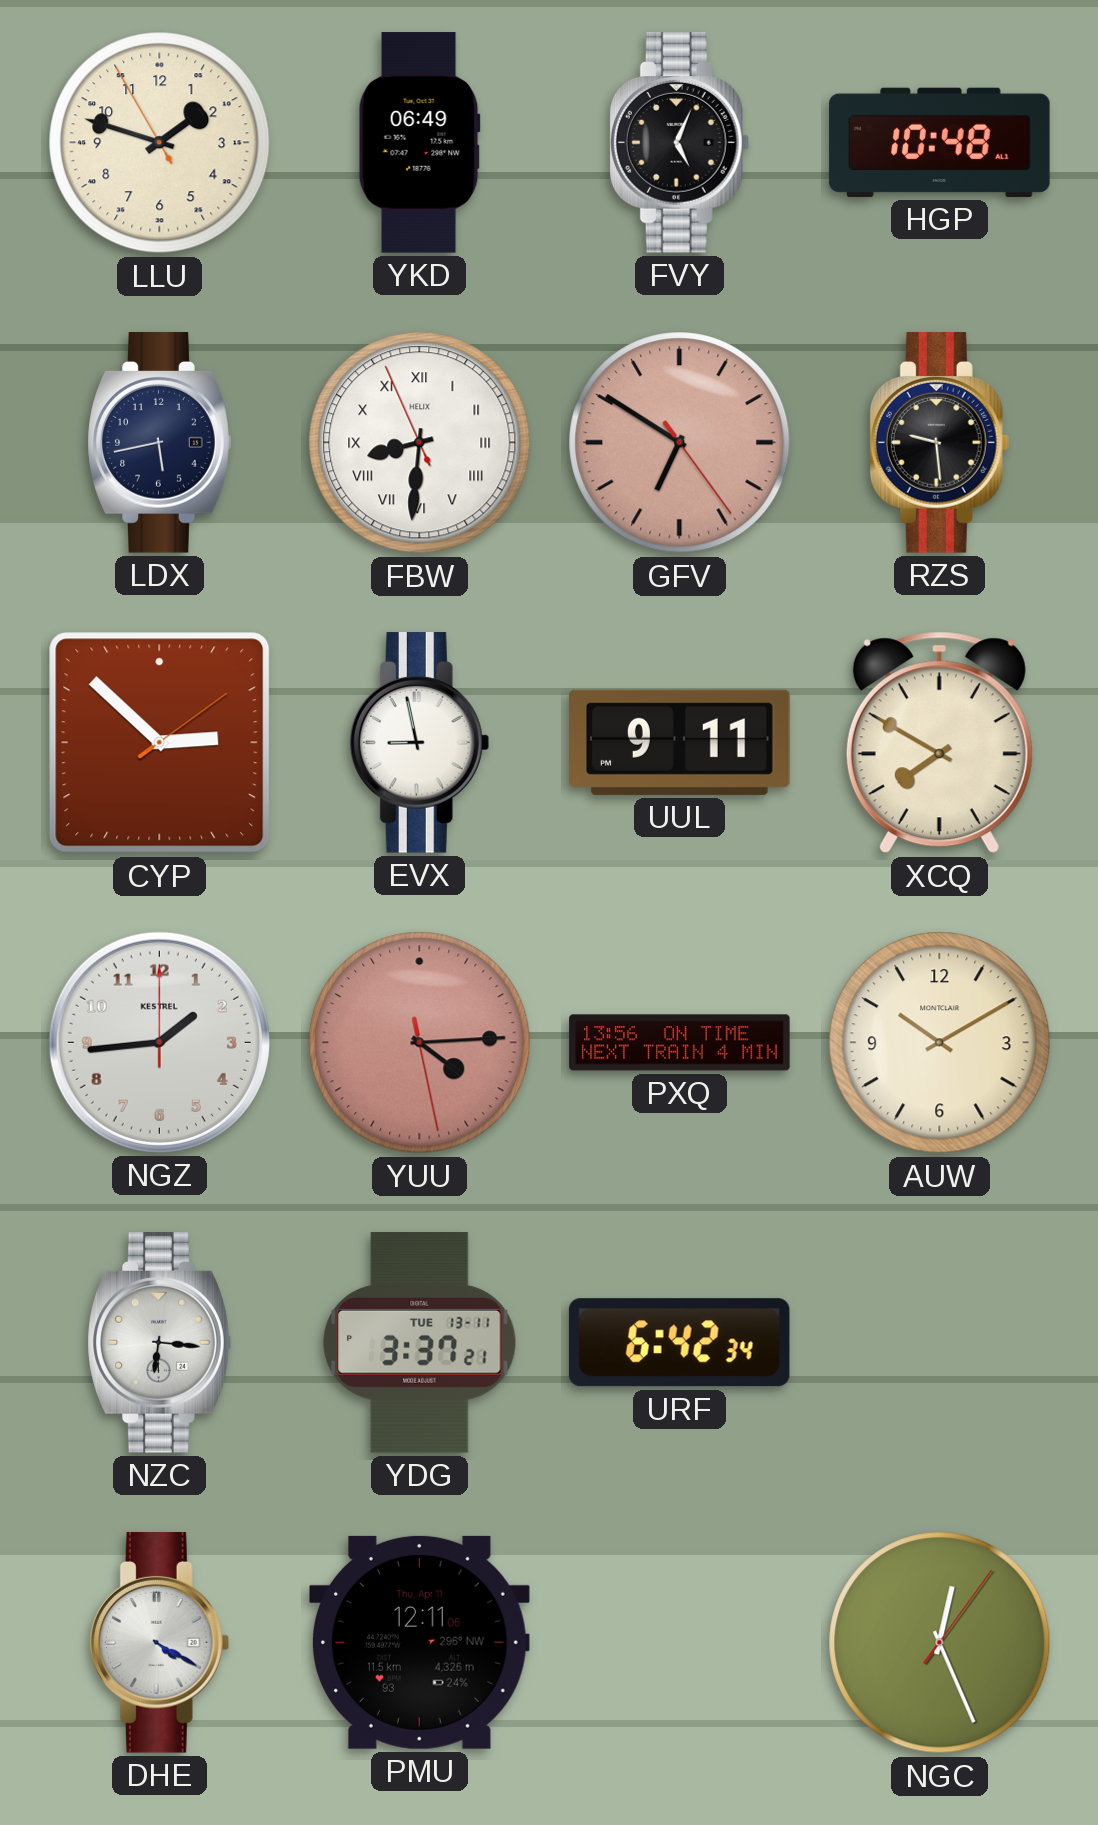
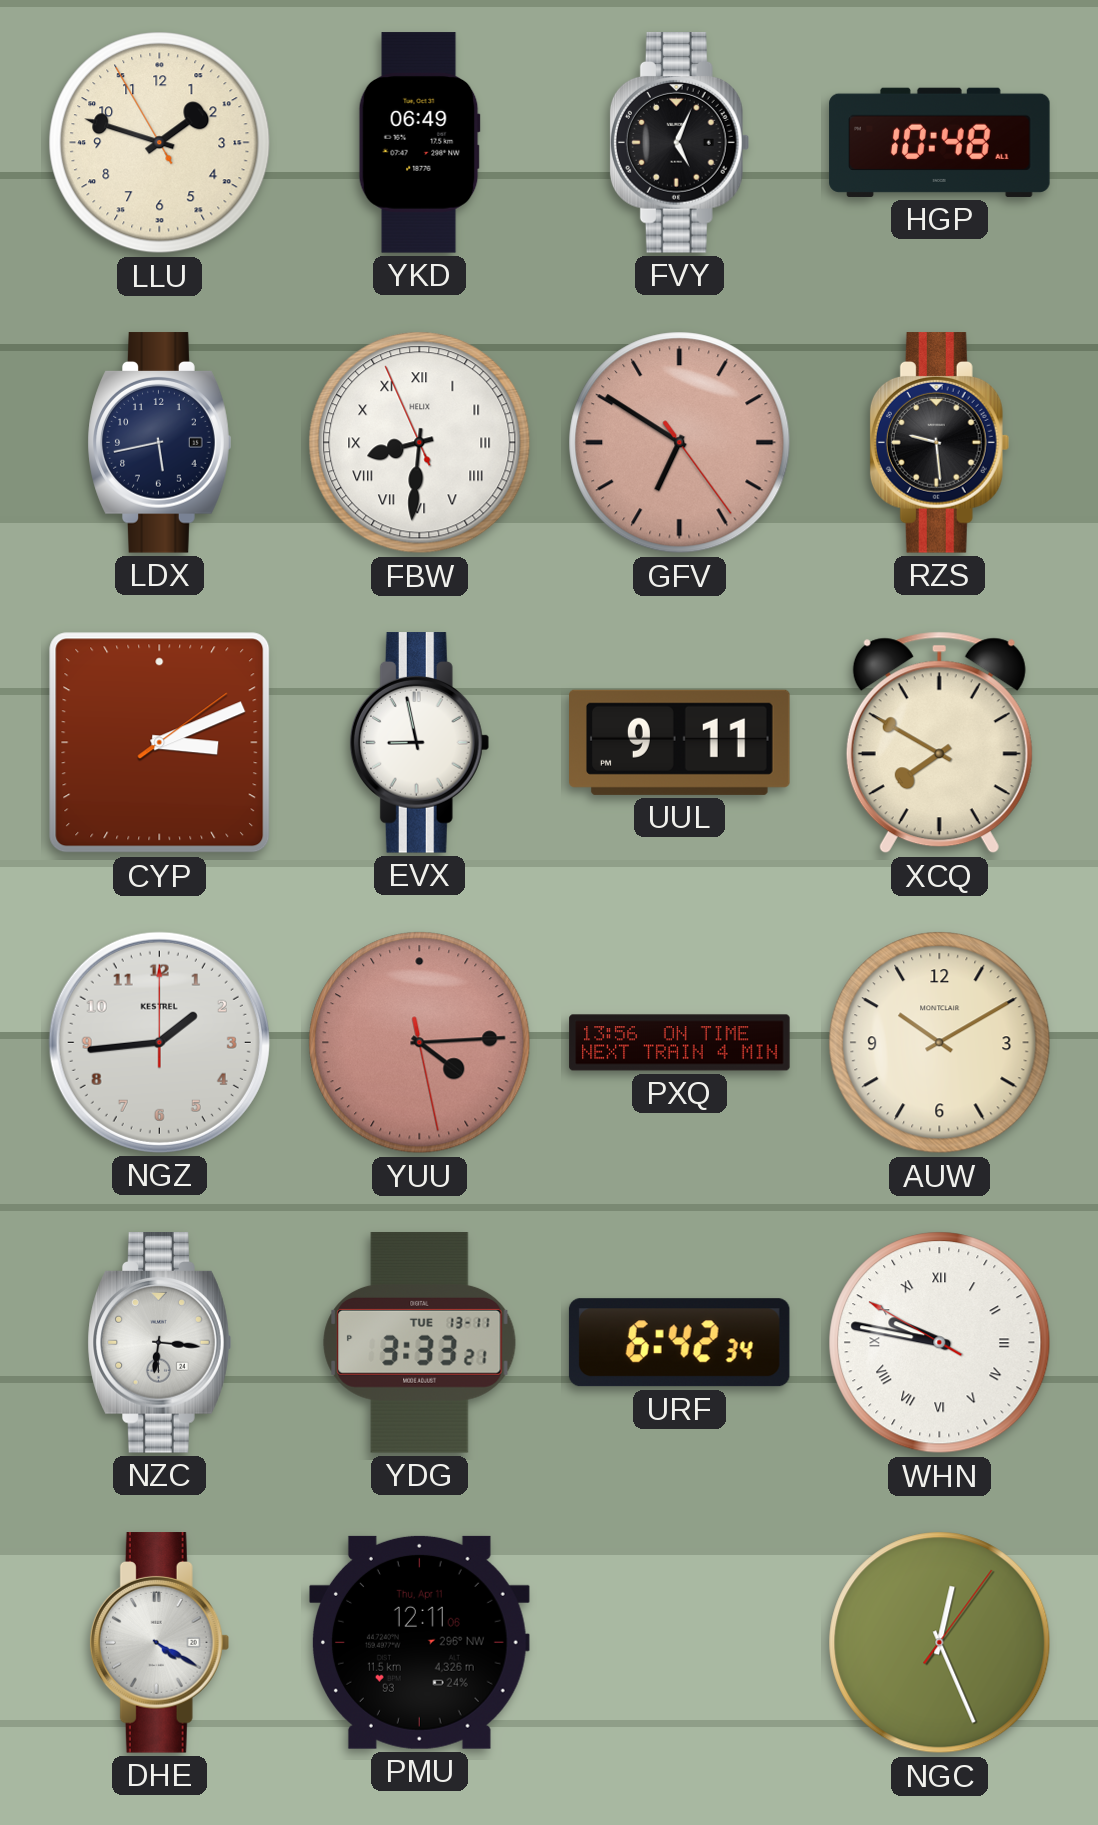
CYP: 2:52 -> 3:11 (160, 743)
YDG: 3:37 -> 3:33 (420, 1343)
WHN: none -> 9:46 (940, 1343)
